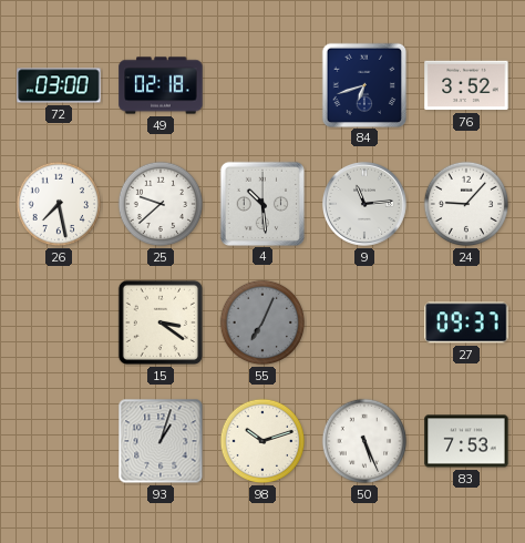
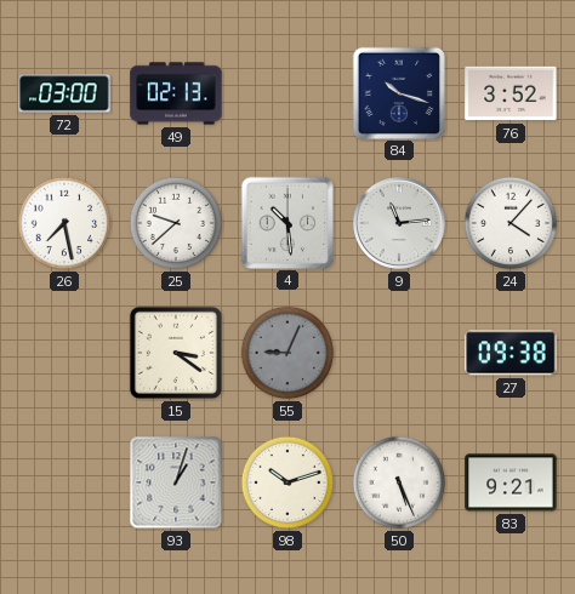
49: 02:18 -> 02:13 (176, 93)
84: 6:42 -> 10:18 (398, 92)
24: 9:07 -> 4:07 (511, 223)
55: 7:04 -> 9:04 (287, 353)
27: 09:37 -> 09:38 (511, 353)
83: 7:53 -> 9:21 (511, 482)
